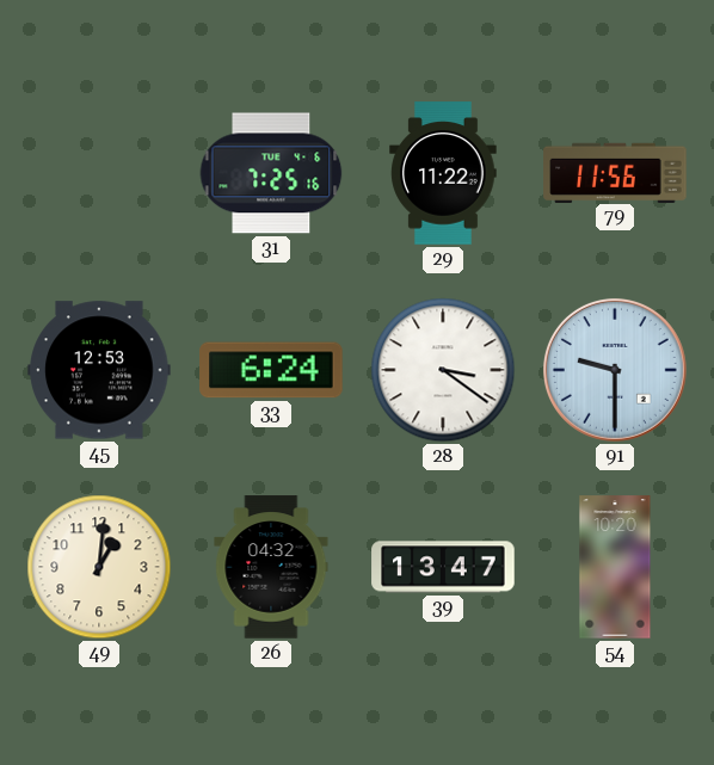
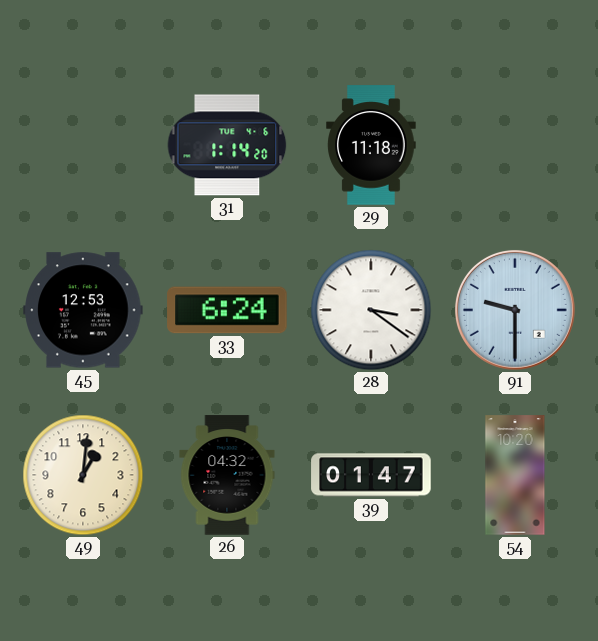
31: 7:25 -> 1:14 (227, 145)
29: 11:22 -> 11:18 (371, 145)
79: 11:56 -> none (615, 172)
39: 13:47 -> 01:47 (371, 475)
